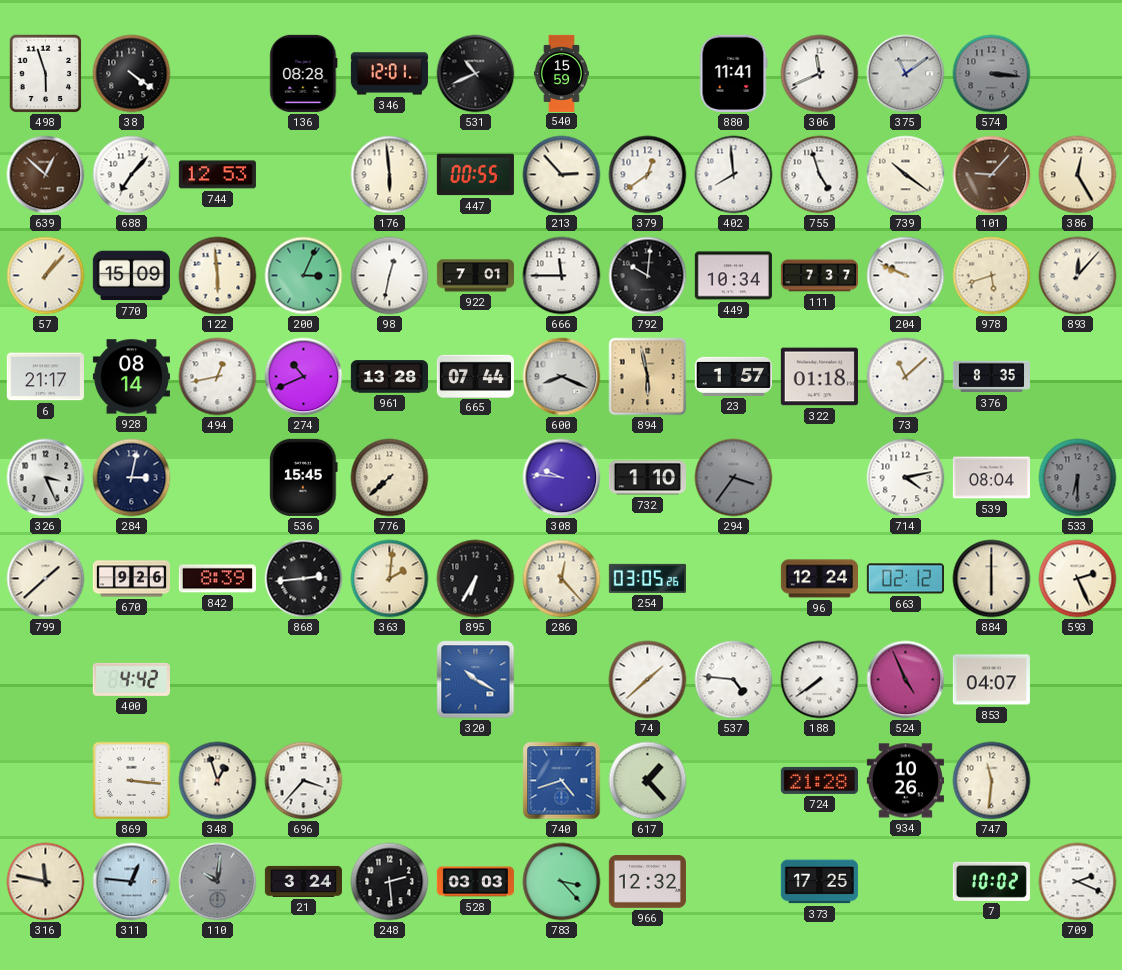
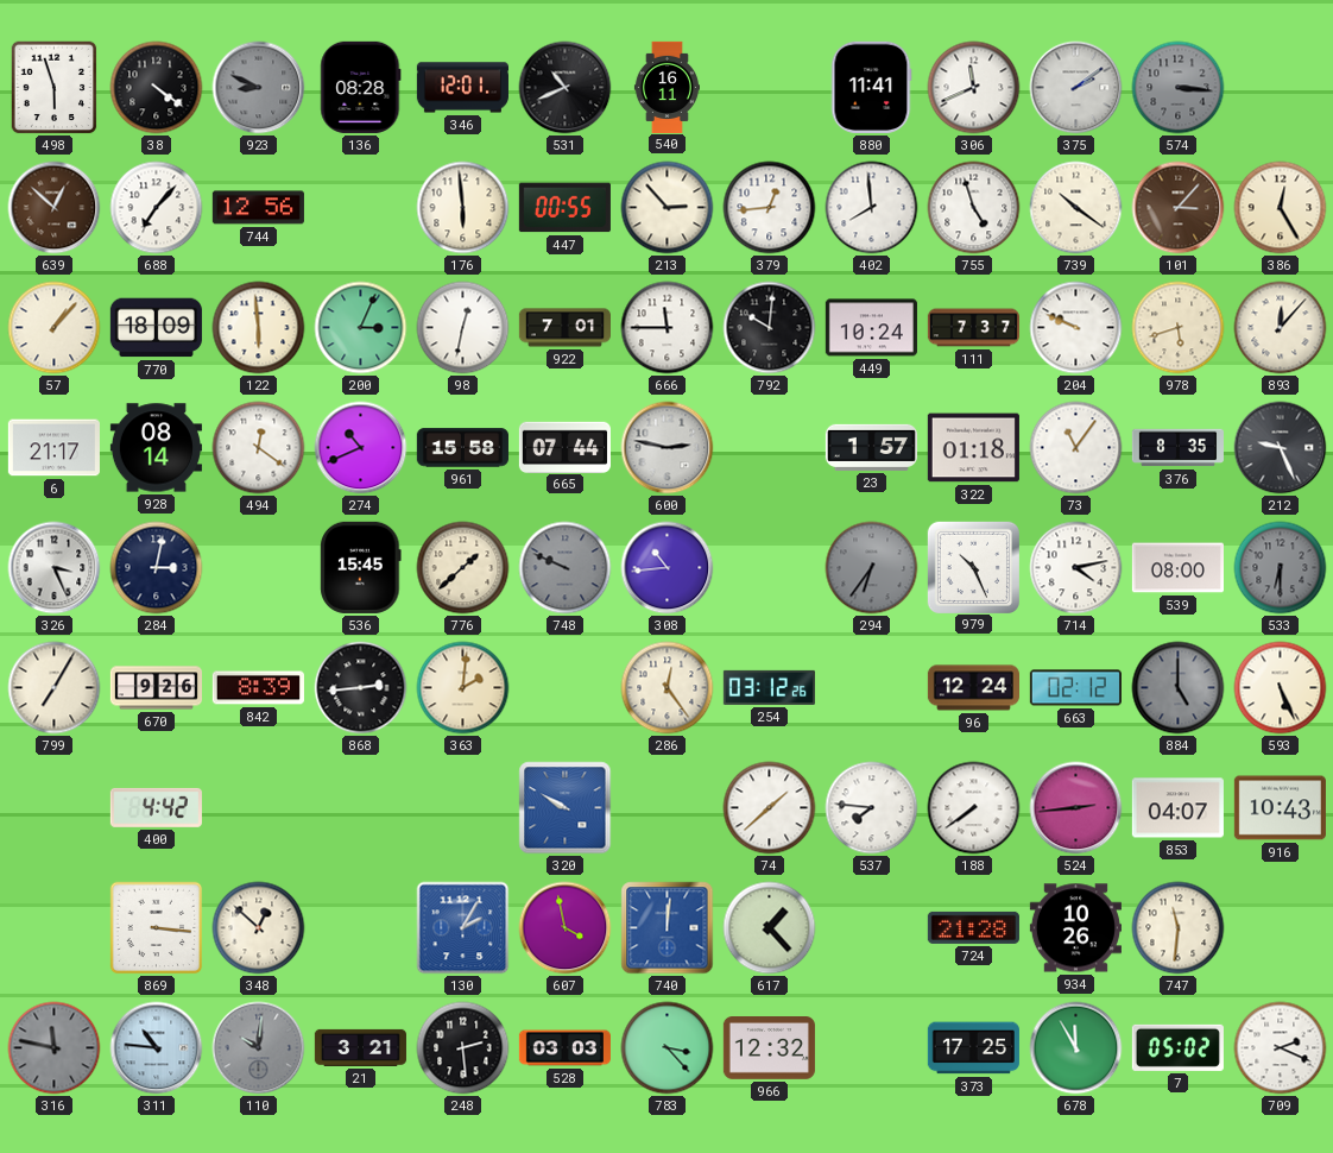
923: none -> 8:49 (259, 88)
540: 15:59 -> 16:11 (666, 87)
375: 11:09 -> 2:09 (1076, 88)
744: 12:53 -> 12:56 (258, 208)
379: 12:39 -> 12:44 (770, 208)
101: 9:07 -> 3:07 (1179, 208)
770: 15:09 -> 18:09 (156, 328)
449: 10:34 -> 10:24 (871, 328)
494: 12:43 -> 12:21 (259, 448)
961: 13:28 -> 15:58 (462, 448)
600: 8:19 -> 2:47 (668, 448)
894: 5:58 -> none (648, 377)
73: 11:08 -> 11:06 (1076, 448)
212: none -> 9:26 (1281, 448)
776: 7:38 -> 1:38 (463, 568)
748: none -> 9:49 (566, 568)
308: 9:46 -> 10:44 (668, 568)
732: 1:10 -> none (647, 478)
294: 3:36 -> 6:36 (872, 568)
979: none -> 10:26 (973, 567)
539: 08:04 -> 08:00 (1177, 568)
799: 1:38 -> 7:05 (55, 688)
895: 6:35 -> none (476, 579)
286: 12:23 -> 12:24 (668, 688)
254: 03:05 -> 03:12 (769, 687)
884: 6:00 -> 5:00 (1179, 688)
884 dial: cream -> grey (1179, 688)
593: 2:26 -> 5:26 (1281, 688)
320: 10:20 -> 9:50 (566, 808)
537: 4:46 -> 7:46 (872, 808)
524: 4:56 -> 2:44 (1076, 808)
916: none -> 10:43 (1280, 808)
348: 12:57 -> 12:52 (259, 928)
696: 3:37 -> none (304, 781)
130: none -> 2:05 (463, 928)
607: none -> 3:58 (566, 928)
740: 4:42 -> 12:01 (668, 928)
316 dial: cream -> grey (55, 1048)
311: 12:46 -> 10:46 (157, 1048)
21: 3:24 -> 3:21 (360, 1047)
678: none -> 11:55 (1076, 1048)
7: 10:02 -> 05:02 (1177, 1047)
